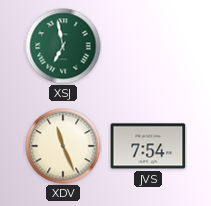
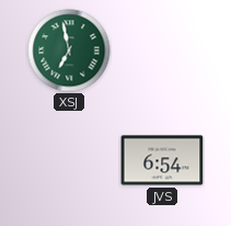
XDV: 11:26 -> none (63, 146)
JVS: 7:54 -> 6:54 (162, 160)
